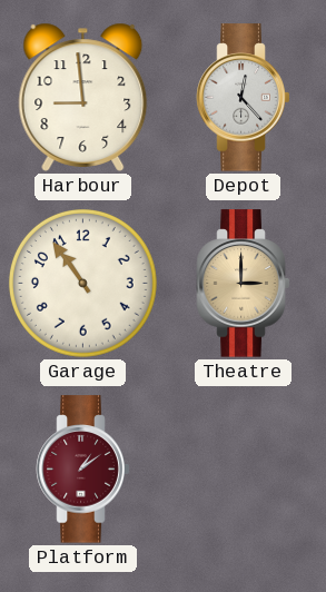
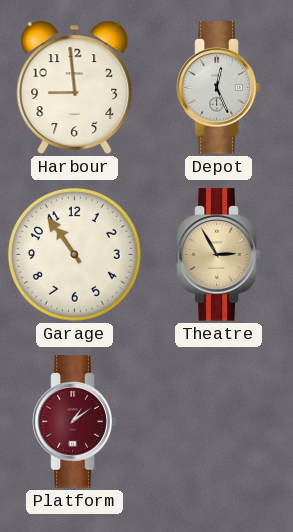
Depot: 12:23 -> 12:26 (219, 88)
Theatre: 3:00 -> 2:55 (219, 255)
